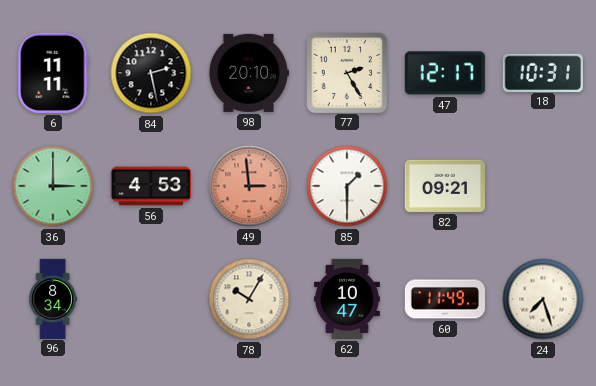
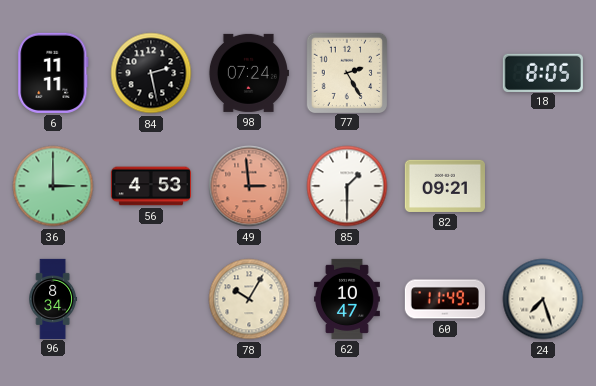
98: 20:10 -> 07:24 (248, 73)
47: 12:17 -> none (445, 73)
18: 10:31 -> 8:05 (543, 72)
